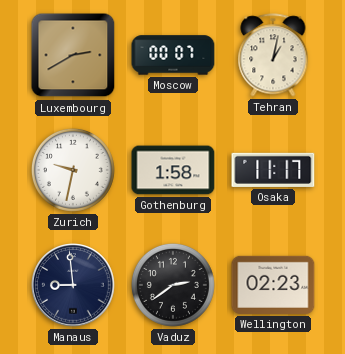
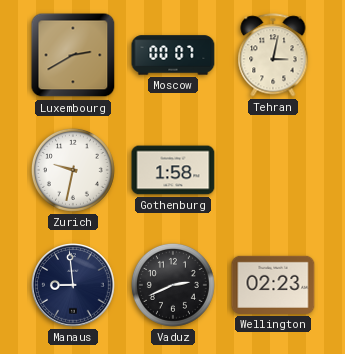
Tehran: 1:02 -> 3:02 (273, 55)
Osaka: 11:17 -> none (273, 170)
Vaduz: 2:39 -> 2:41 (173, 285)
